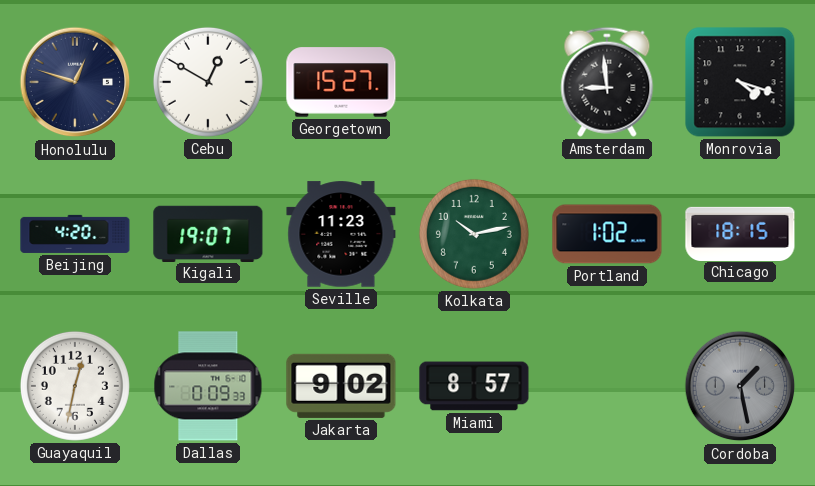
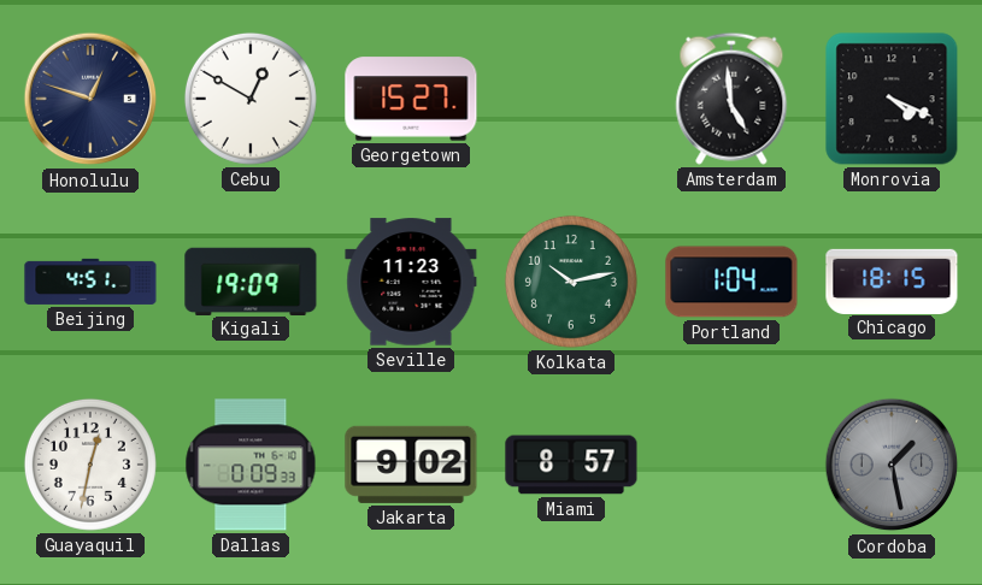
Amsterdam: 8:59 -> 4:59 (731, 99)
Monrovia: 4:18 -> 4:19 (892, 99)
Beijing: 4:20 -> 4:51 (90, 282)
Kigali: 19:07 -> 19:09 (251, 280)
Portland: 1:02 -> 1:04 (731, 282)
